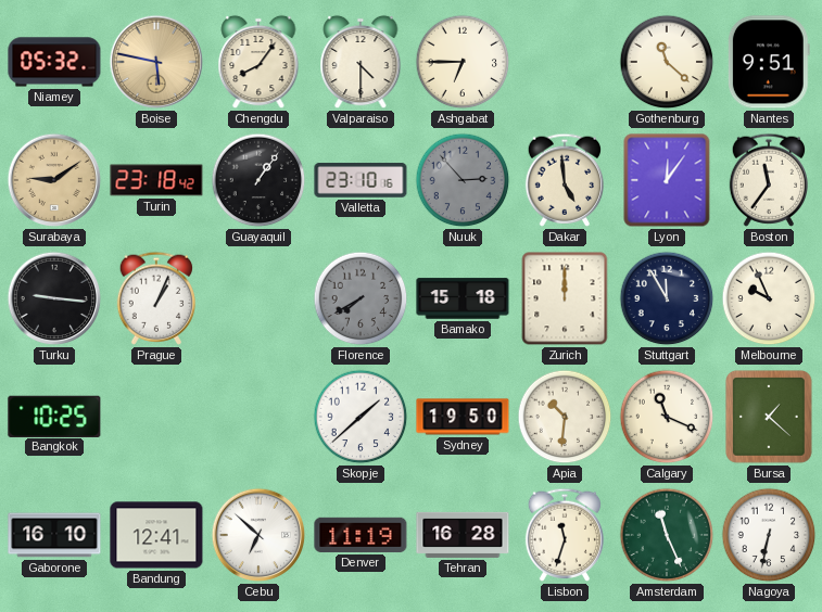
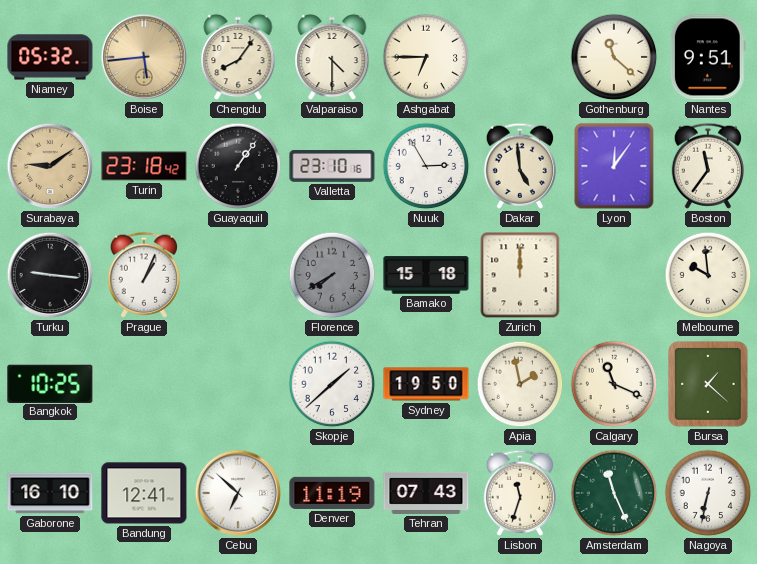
Boise: 5:47 -> 5:44 (144, 57)
Nuuk: 2:53 -> 2:55 (426, 166)
Nuuk dial: grey -> white (426, 166)
Stuttgart: 11:55 -> none (667, 298)
Melbourne: 9:56 -> 9:59 (708, 275)
Apia: 10:31 -> 1:58 (520, 384)
Tehran: 16:28 -> 07:43 (426, 493)
